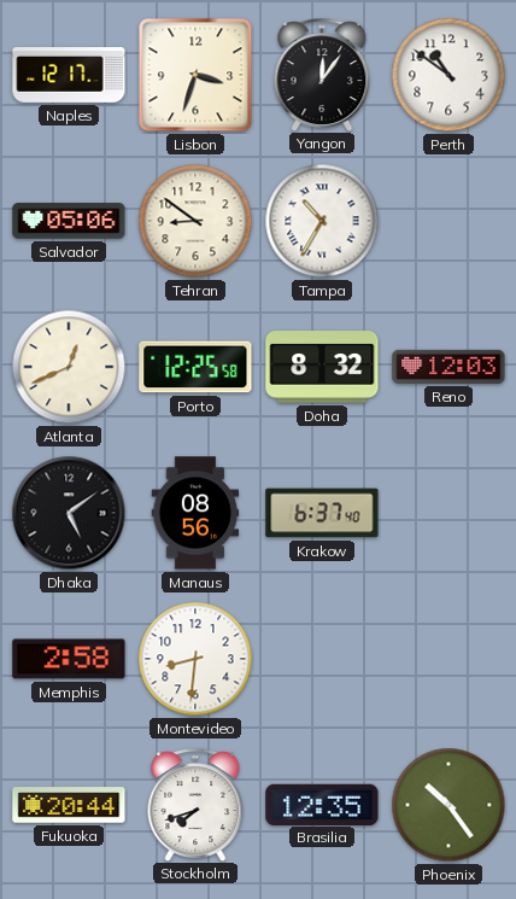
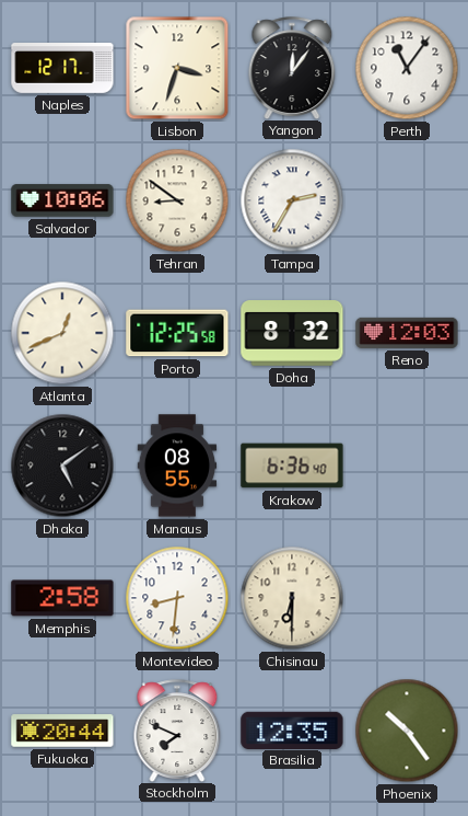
Perth: 10:51 -> 11:06 (407, 68)
Salvador: 05:06 -> 10:06 (62, 200)
Tampa: 10:35 -> 2:35 (292, 200)
Manaus: 08:56 -> 08:55 (177, 466)
Krakow: 6:37 -> 6:36 (292, 466)
Chisinau: none -> 6:30 (292, 598)
Stockholm: 7:42 -> 7:49 (177, 731)
